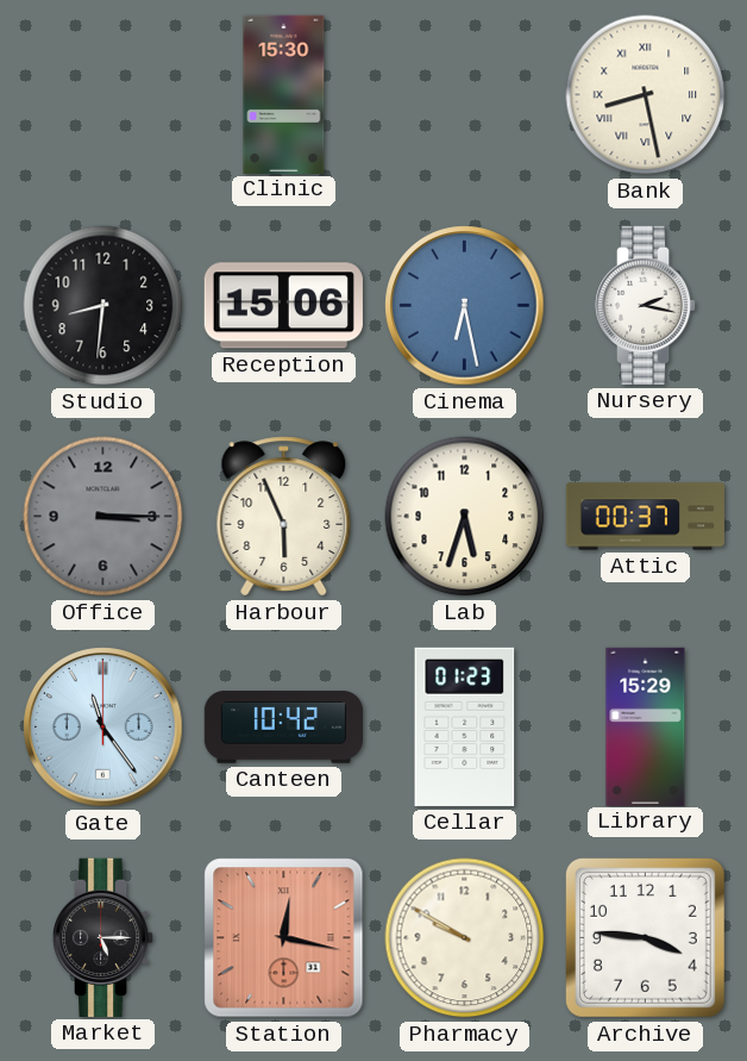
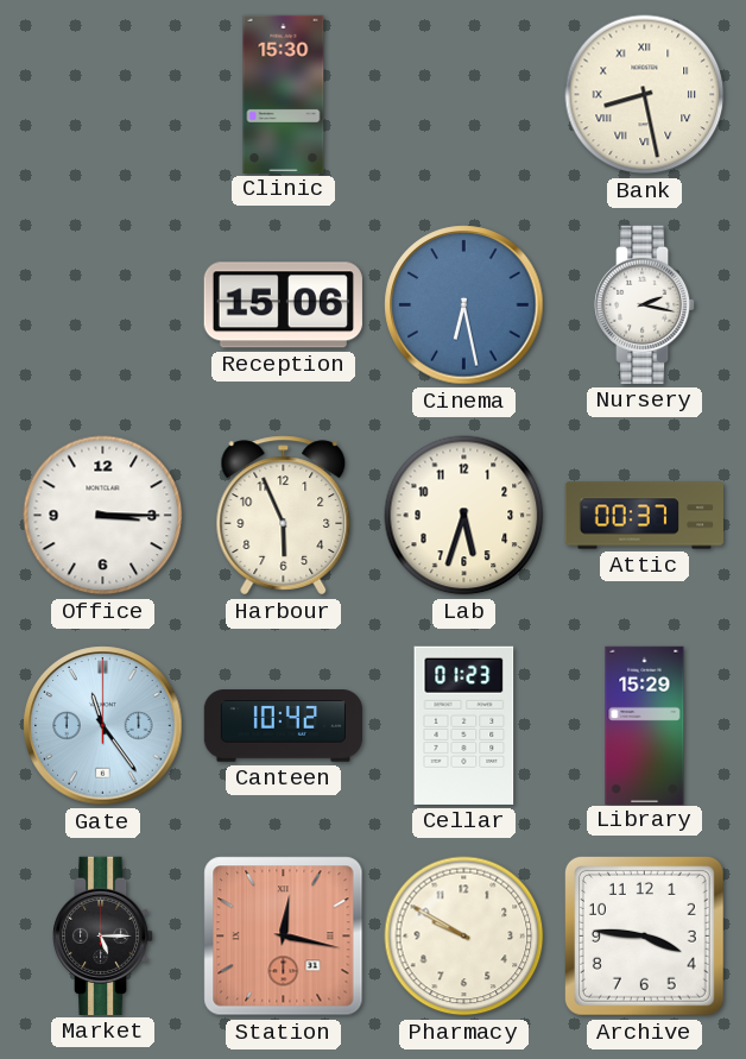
Studio: 8:31 -> none (103, 306)
Office dial: grey -> white (103, 516)
